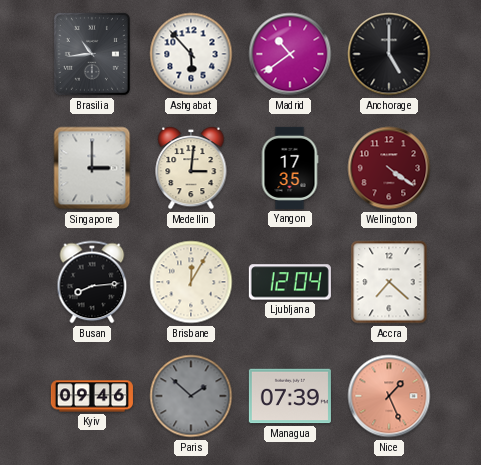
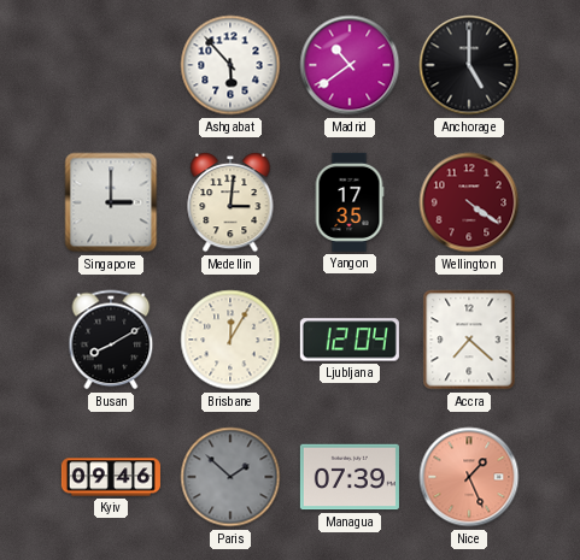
Brasilia: 10:44 -> none (92, 54)
Busan: 8:14 -> 8:10 (111, 340)
